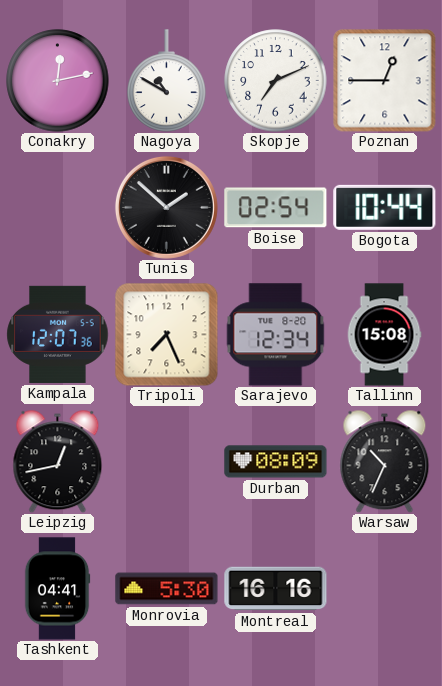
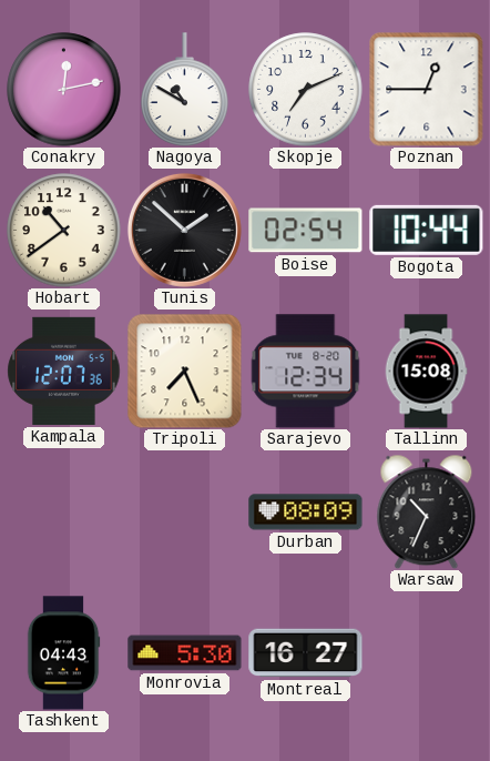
Hobart: none -> 10:39 (64, 231)
Leipzig: 12:43 -> none (58, 461)
Tashkent: 04:41 -> 04:43 (63, 653)
Montreal: 16:16 -> 16:27 (306, 653)
